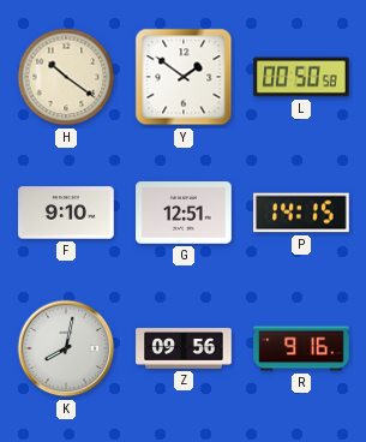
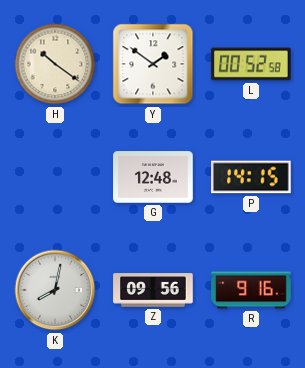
L: 00:50 -> 00:52 (251, 64)
F: 9:10 -> none (66, 213)
G: 12:51 -> 12:48 (153, 177)
